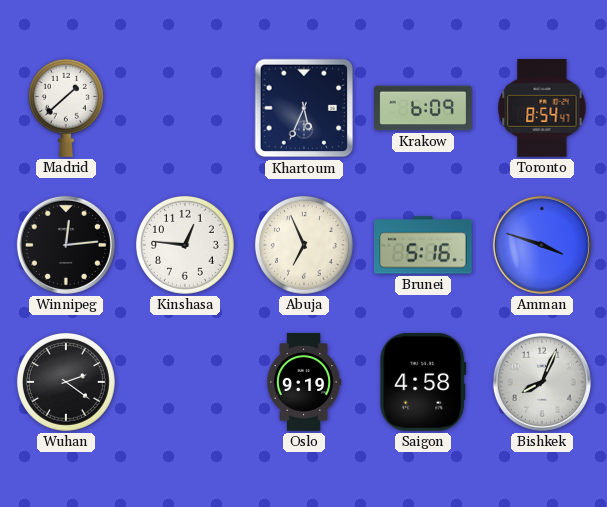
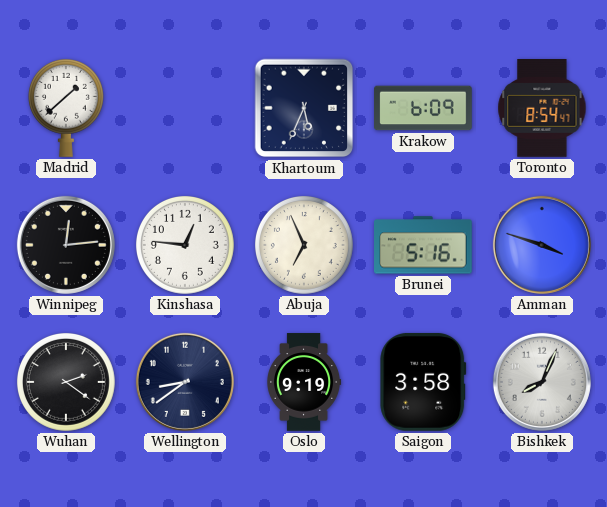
Wellington: none -> 8:39 (185, 382)
Saigon: 4:58 -> 3:58 (423, 382)
